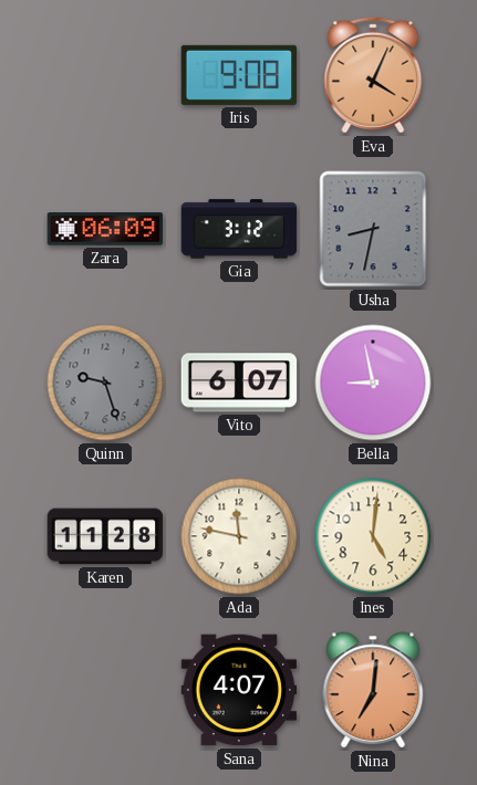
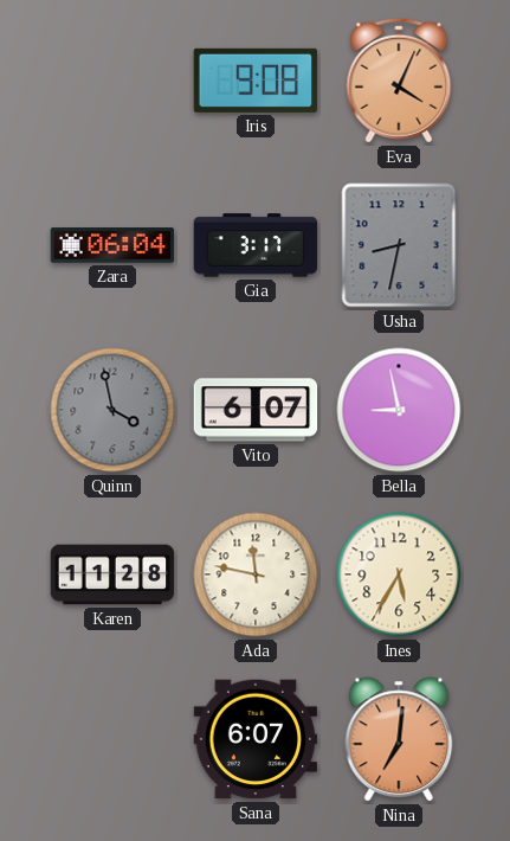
Zara: 06:09 -> 06:04 (112, 245)
Gia: 3:12 -> 3:17 (256, 245)
Quinn: 9:27 -> 3:58 (112, 410)
Ines: 5:01 -> 5:35 (399, 574)
Sana: 4:07 -> 6:07 (256, 739)
